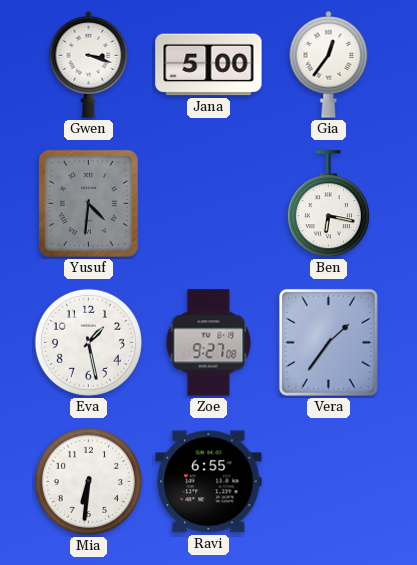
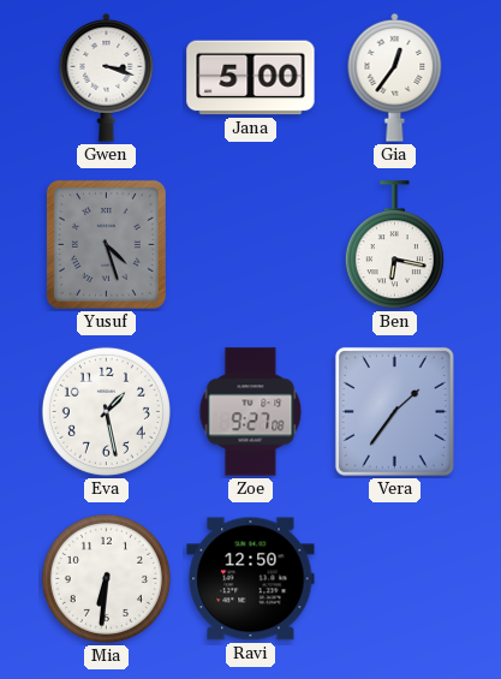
Yusuf: 4:31 -> 4:27 (106, 244)
Ravi: 6:55 -> 12:50 (251, 579)
